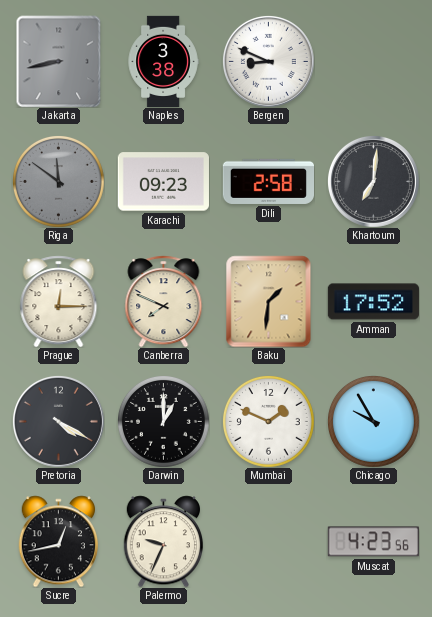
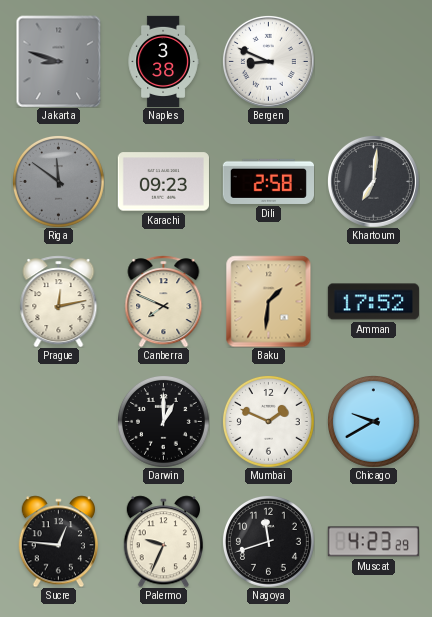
Jakarta: 8:43 -> 8:48 (59, 61)
Prague: 12:15 -> 12:13 (59, 301)
Pretoria: 4:20 -> none (58, 421)
Chicago: 9:55 -> 9:40 (374, 422)
Sucre: 12:43 -> 12:46 (58, 541)
Nagoya: none -> 11:42 (269, 542)
Muscat: 4:23:56 -> 4:23:29 (373, 542)
